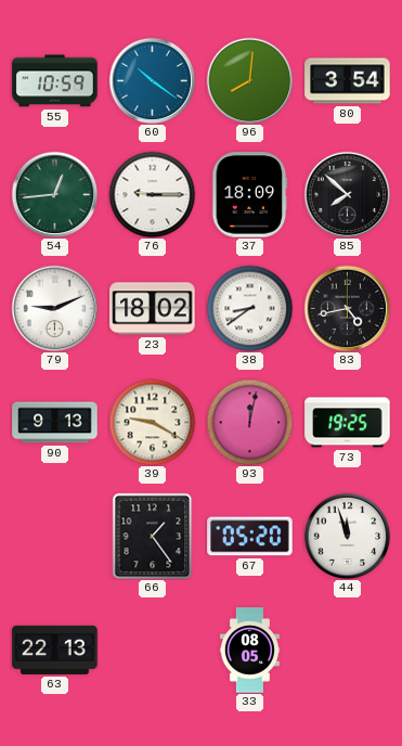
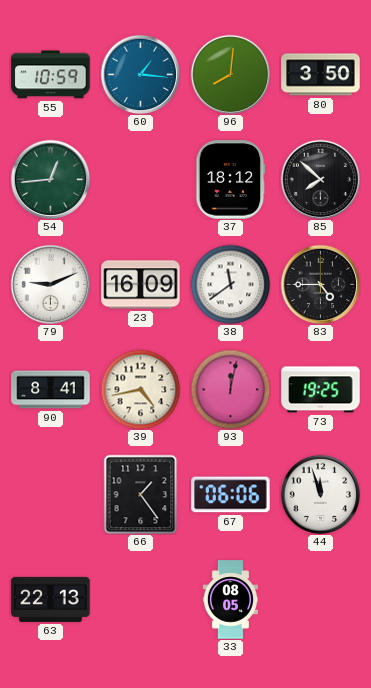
60: 10:21 -> 1:16 (140, 74)
80: 3:54 -> 3:50 (321, 75)
76: 9:15 -> none (152, 194)
37: 18:09 -> 18:12 (231, 180)
23: 18:02 -> 16:09 (141, 285)
38: 8:39 -> 11:39 (230, 284)
83: 4:43 -> 4:45 (320, 284)
90: 9:13 -> 8:41 (51, 390)
39: 9:20 -> 4:43 (140, 389)
67: 05:20 -> 06:06 (231, 495)
